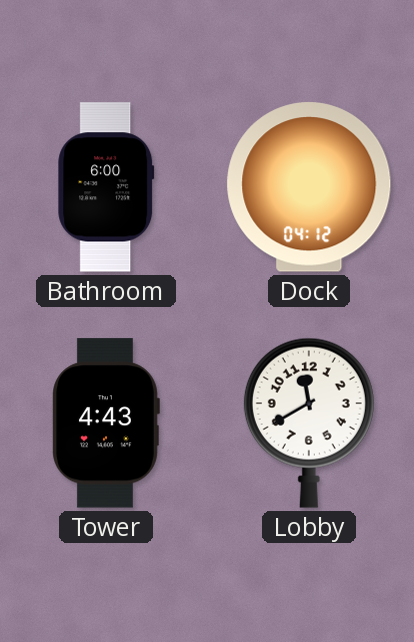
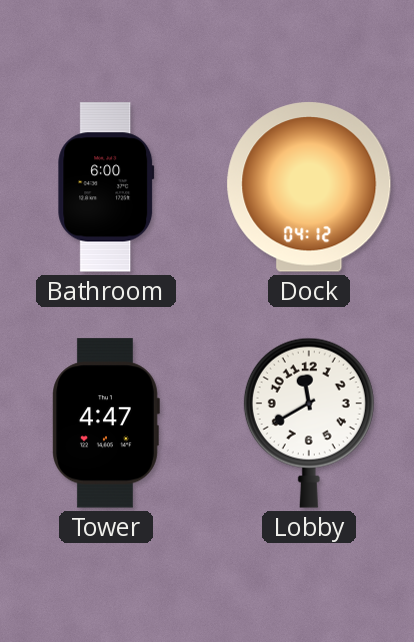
Tower: 4:43 -> 4:47 (106, 423)
